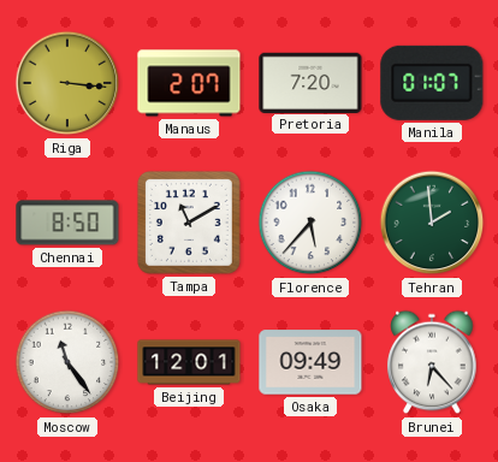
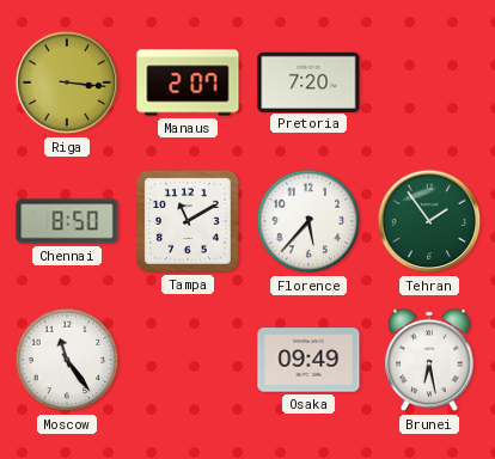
Manila: 01:07 -> none (432, 83)
Tehran: 1:59 -> 1:54 (429, 221)
Beijing: 12:01 -> none (189, 362)
Brunei: 6:23 -> 6:28 (429, 360)
